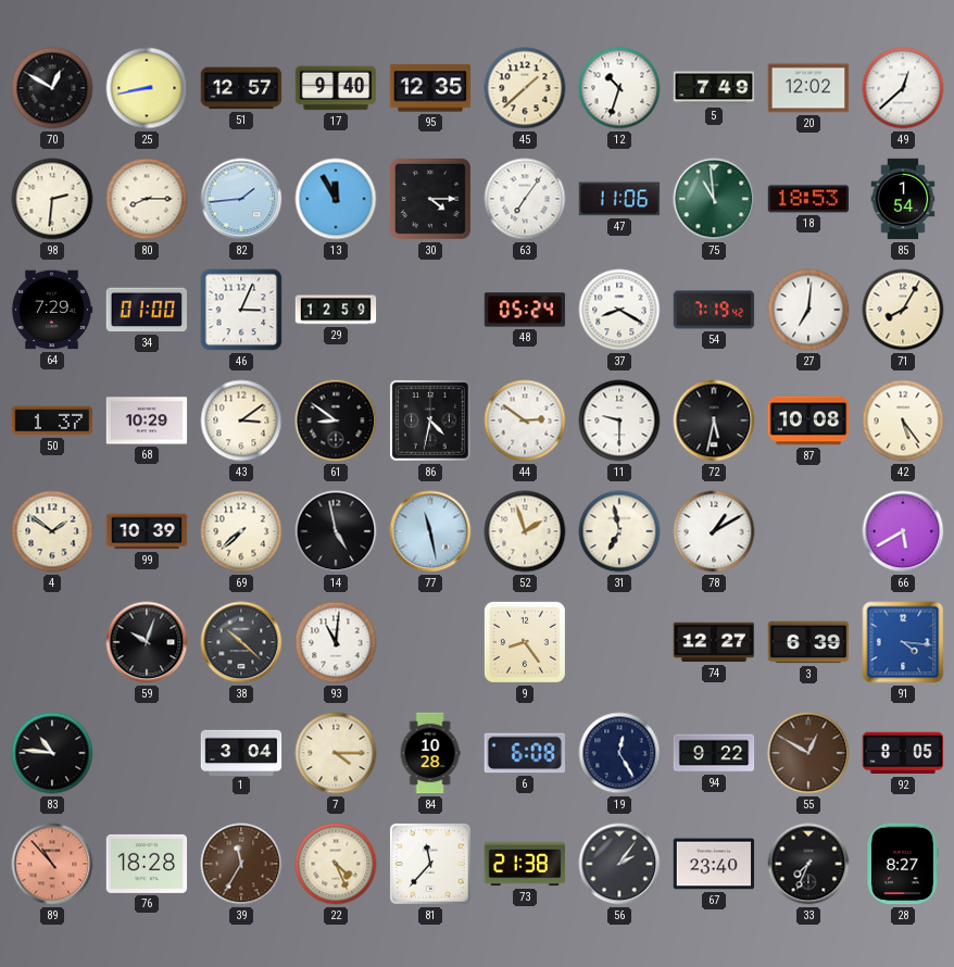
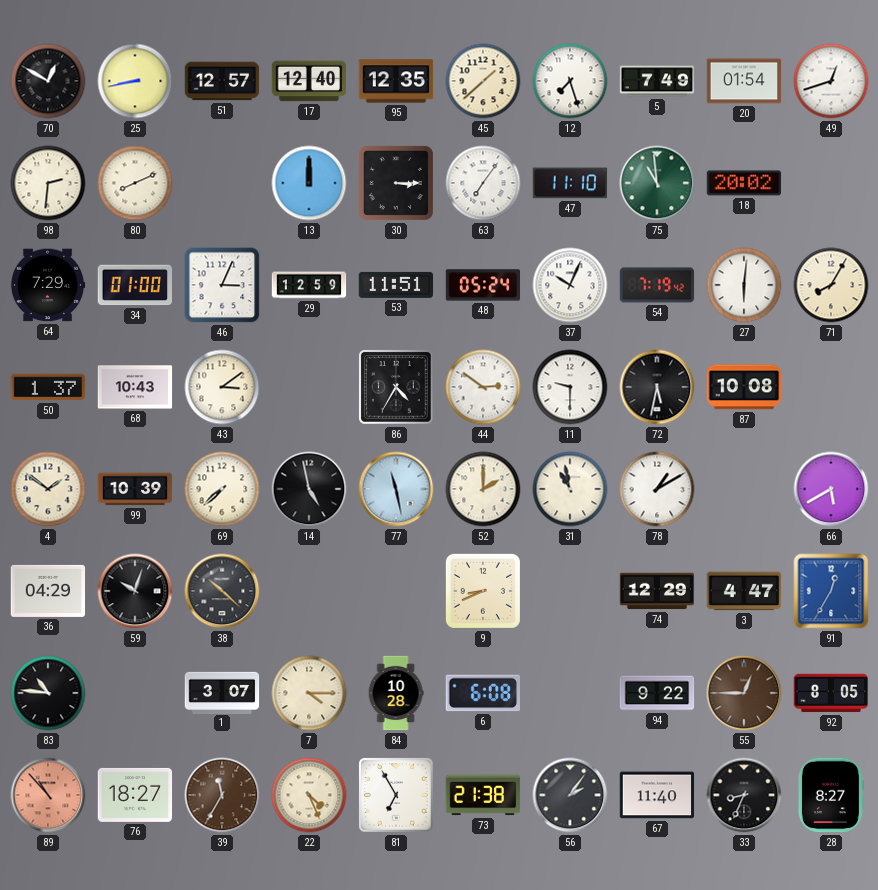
17: 9:40 -> 12:40 (309, 81)
12: 10:33 -> 7:27 (570, 81)
20: 12:02 -> 01:54 (744, 81)
49: 12:38 -> 12:42 (831, 81)
80: 8:15 -> 8:11 (135, 183)
82: 1:44 -> none (241, 199)
13: 11:55 -> 12:00 (309, 183)
30: 4:15 -> 3:15 (396, 183)
47: 11:06 -> 11:10 (570, 183)
18: 18:53 -> 20:02 (744, 183)
85: 1:54 -> none (903, 199)
53: none -> 11:51 (396, 285)
37: 8:20 -> 10:04 (570, 285)
27: 7:01 -> 6:01 (744, 285)
68: 10:29 -> 10:43 (135, 387)
61: 8:51 -> none (336, 420)
86: 4:32 -> 4:35 (396, 387)
42: 5:24 -> none (903, 420)
52: 1:57 -> 2:00 (483, 489)
31: 6:58 -> 10:58 (570, 489)
36: none -> 04:29 (48, 591)
93: 11:01 -> none (336, 642)
9: 8:24 -> 8:41 (483, 591)
74: 12:27 -> 12:29 (657, 591)
3: 6:39 -> 4:47 (744, 591)
91: 4:16 -> 12:35 (831, 591)
1: 3:04 -> 3:07 (222, 692)
19: 12:25 -> none (619, 753)
55: 12:50 -> 12:45 (744, 693)
76: 18:28 -> 18:27 (135, 795)
81: 11:37 -> 6:55 (396, 795)
67: 23:40 -> 11:40 (657, 795)
33: 7:34 -> 8:34 (744, 795)
